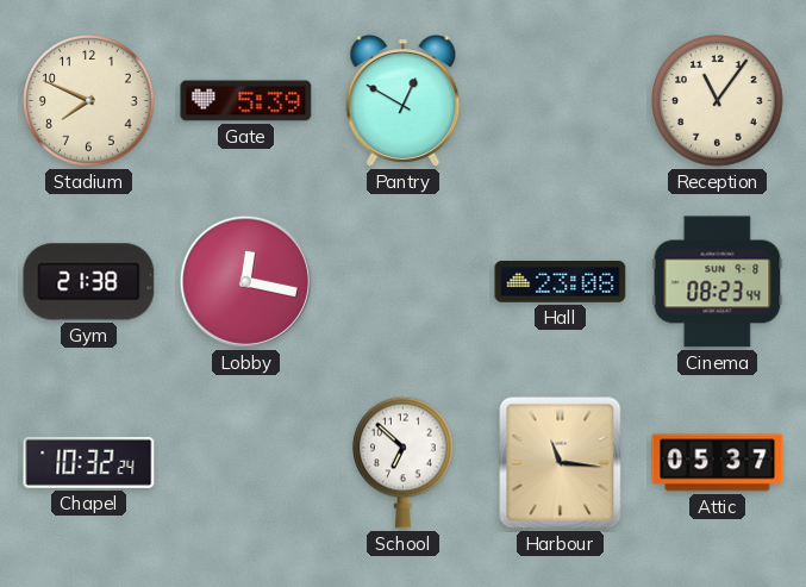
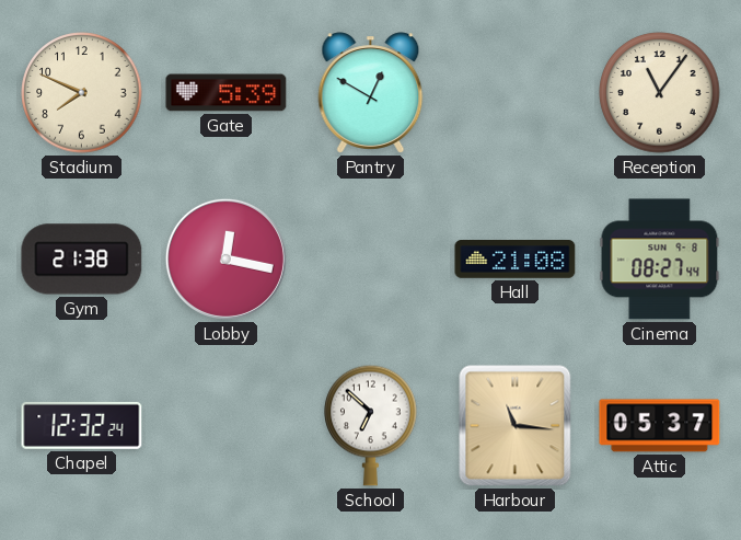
Hall: 23:08 -> 21:08 (516, 260)
Cinema: 08:23 -> 08:27 (660, 260)
Chapel: 10:32 -> 12:32 (82, 425)
